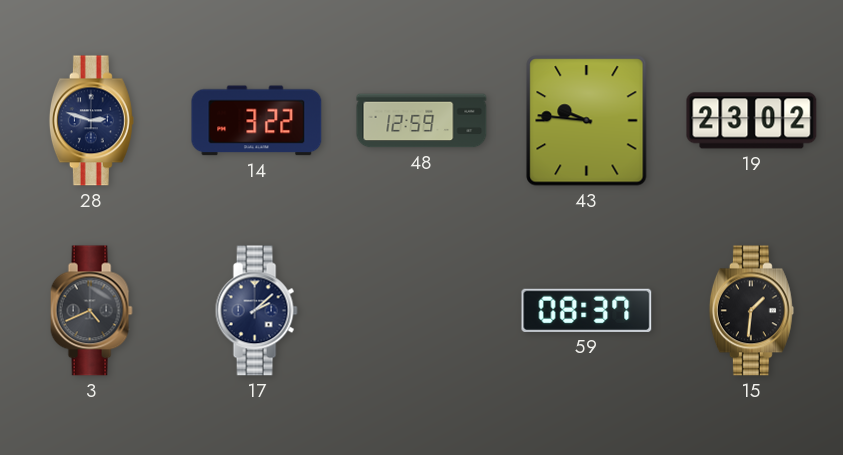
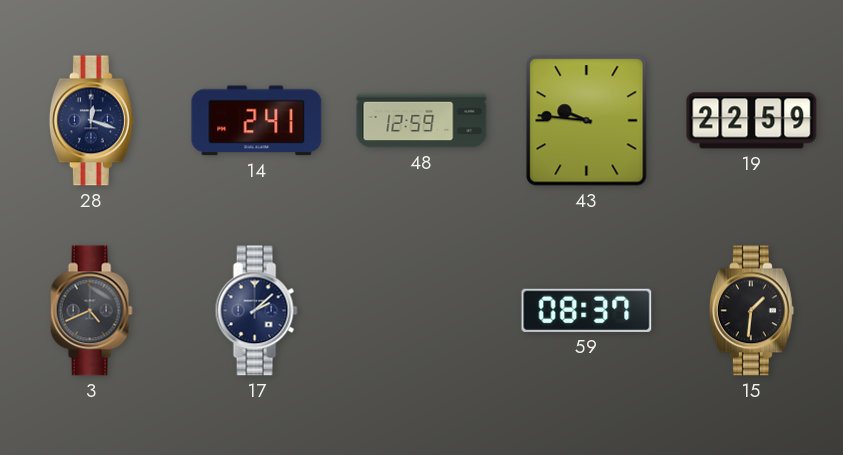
28: 2:48 -> 12:18 (91, 121)
14: 3:22 -> 2:41 (257, 121)
19: 23:02 -> 22:59 (752, 121)
